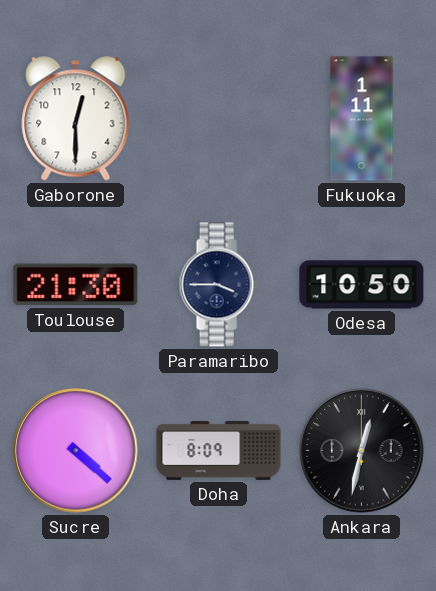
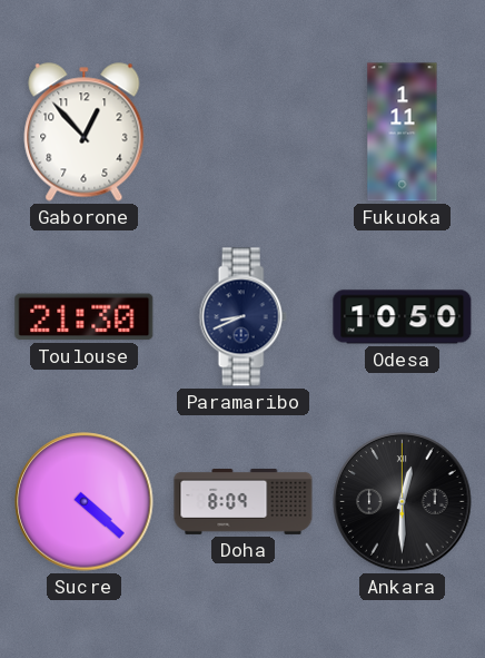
Gaborone: 12:30 -> 12:53 (85, 132)
Paramaribo: 3:45 -> 8:41 (242, 317)
Ankara: 12:32 -> 12:30 (403, 502)
